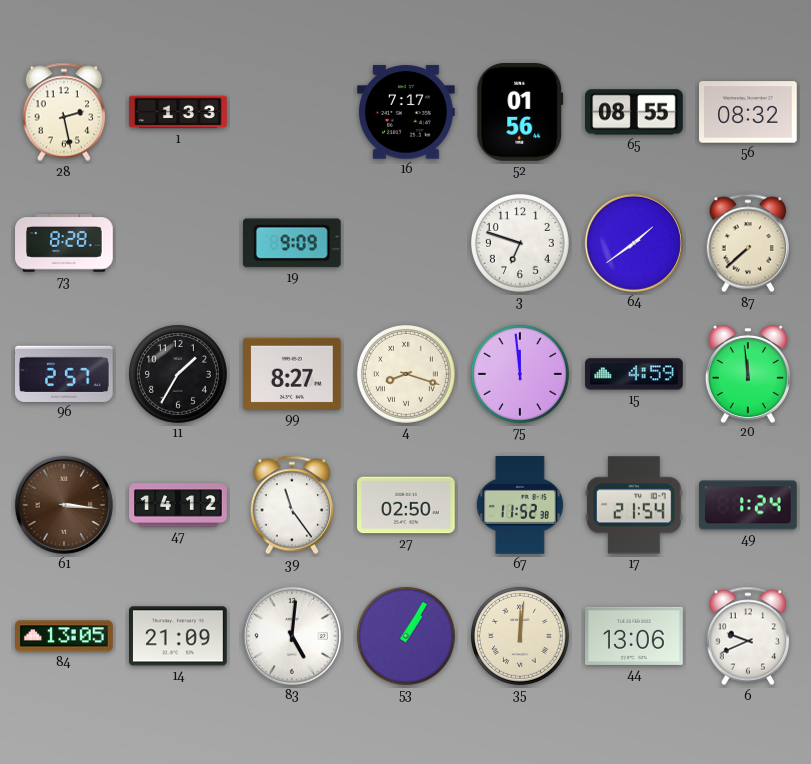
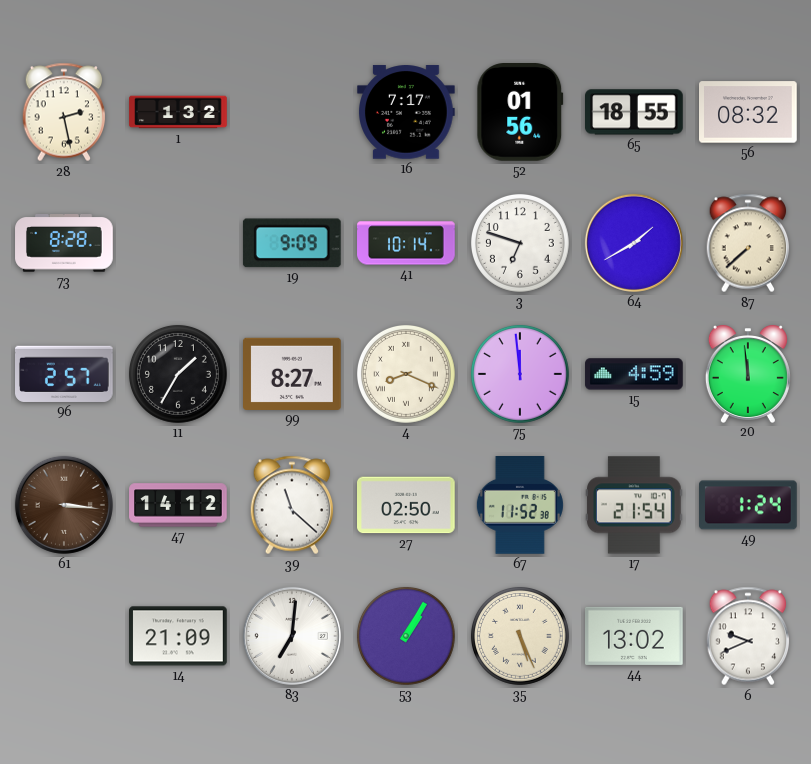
1: 1:33 -> 1:32 (178, 112)
65: 08:55 -> 18:55 (635, 112)
41: none -> 10:14 (406, 243)
64: 1:39 -> 1:40 (634, 243)
4: 8:18 -> 8:19 (406, 374)
39: 11:24 -> 11:22 (292, 505)
84: 13:05 -> none (65, 636)
83: 5:01 -> 7:01 (292, 636)
35: 12:01 -> 5:26 (520, 636)
44: 13:06 -> 13:02 (634, 636)
